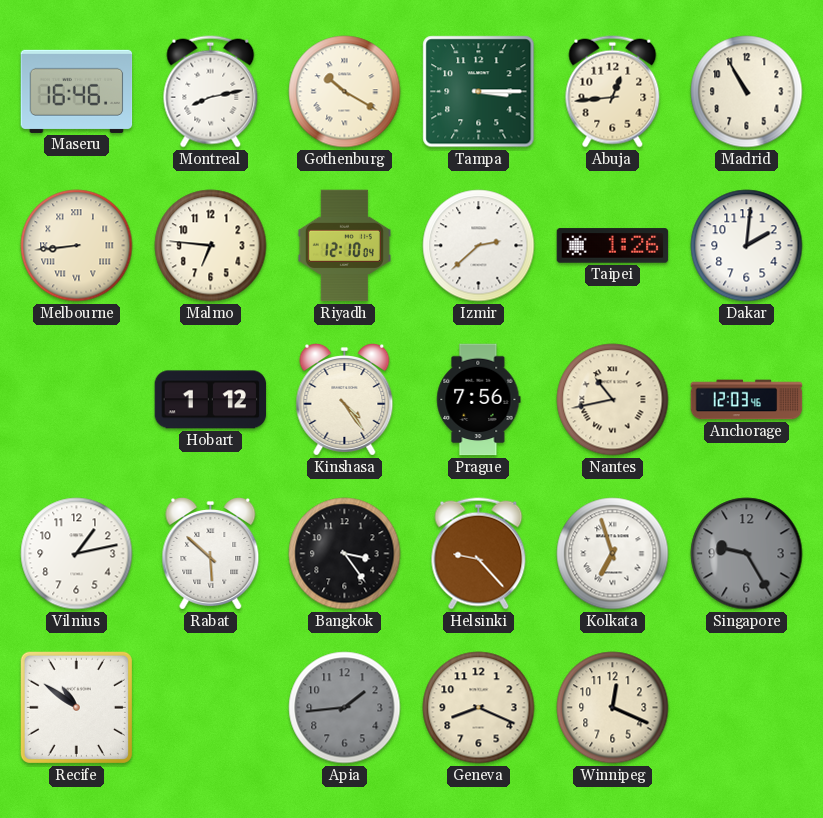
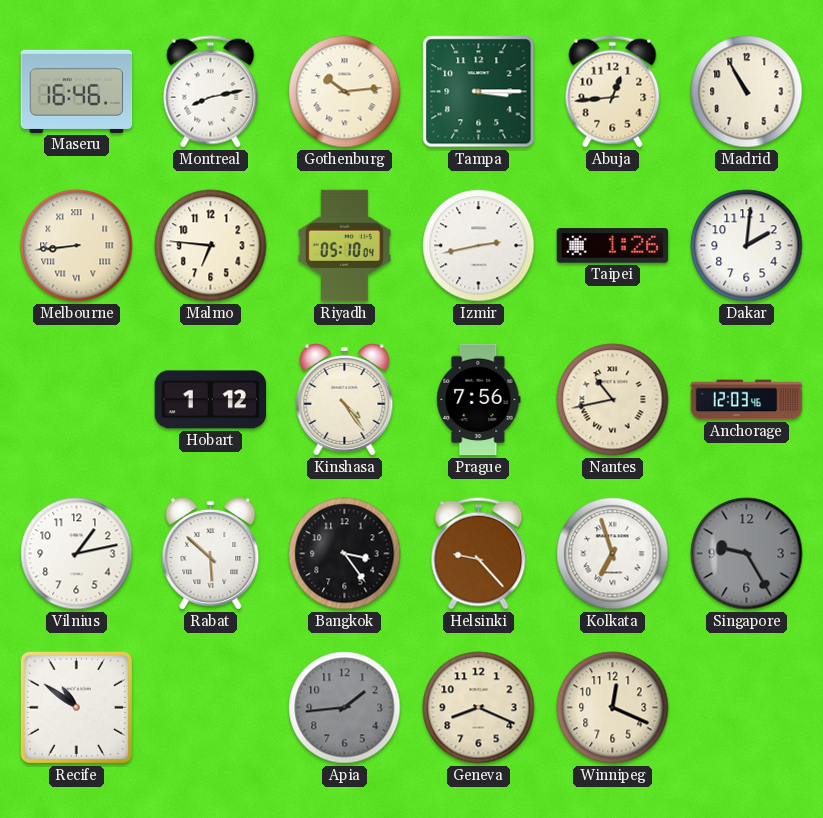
Gothenburg: 10:20 -> 10:14 (345, 92)
Riyadh: 12:10 -> 05:10 (344, 246)
Izmir: 2:38 -> 2:43 (479, 246)
